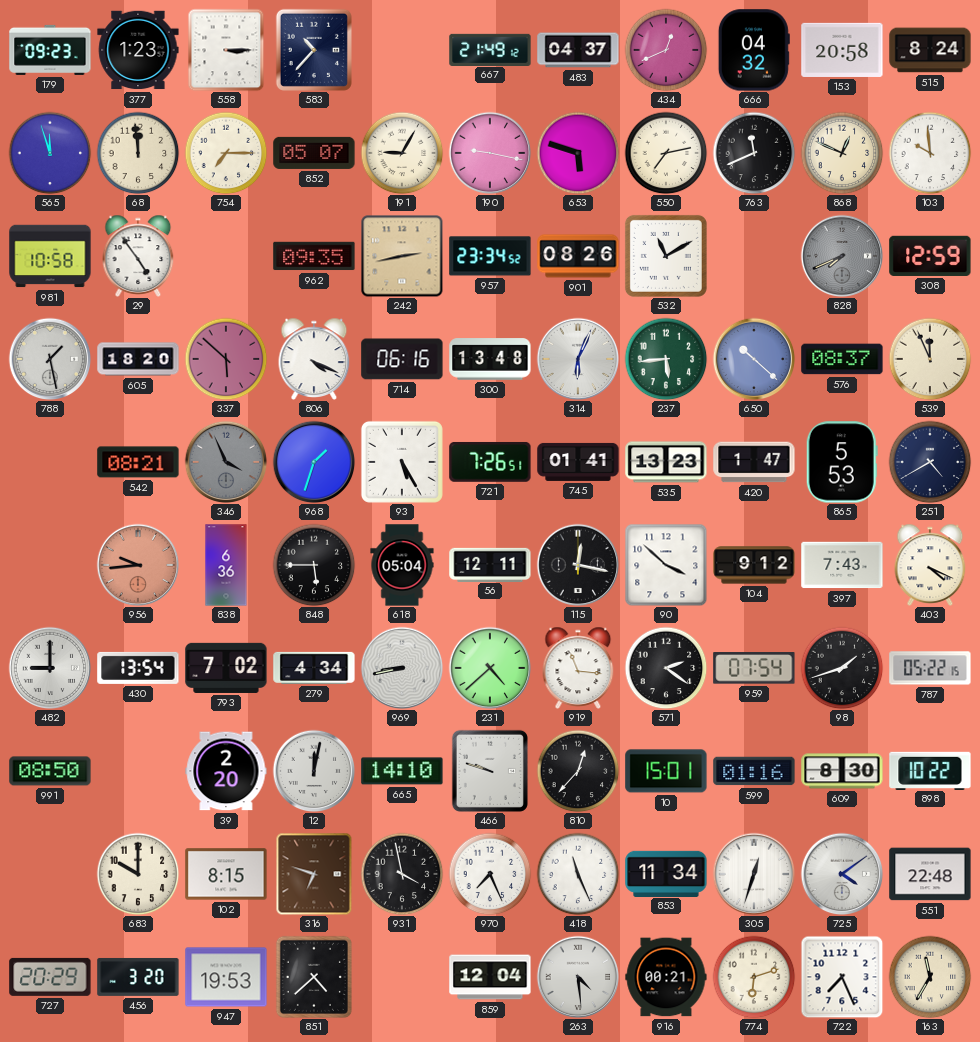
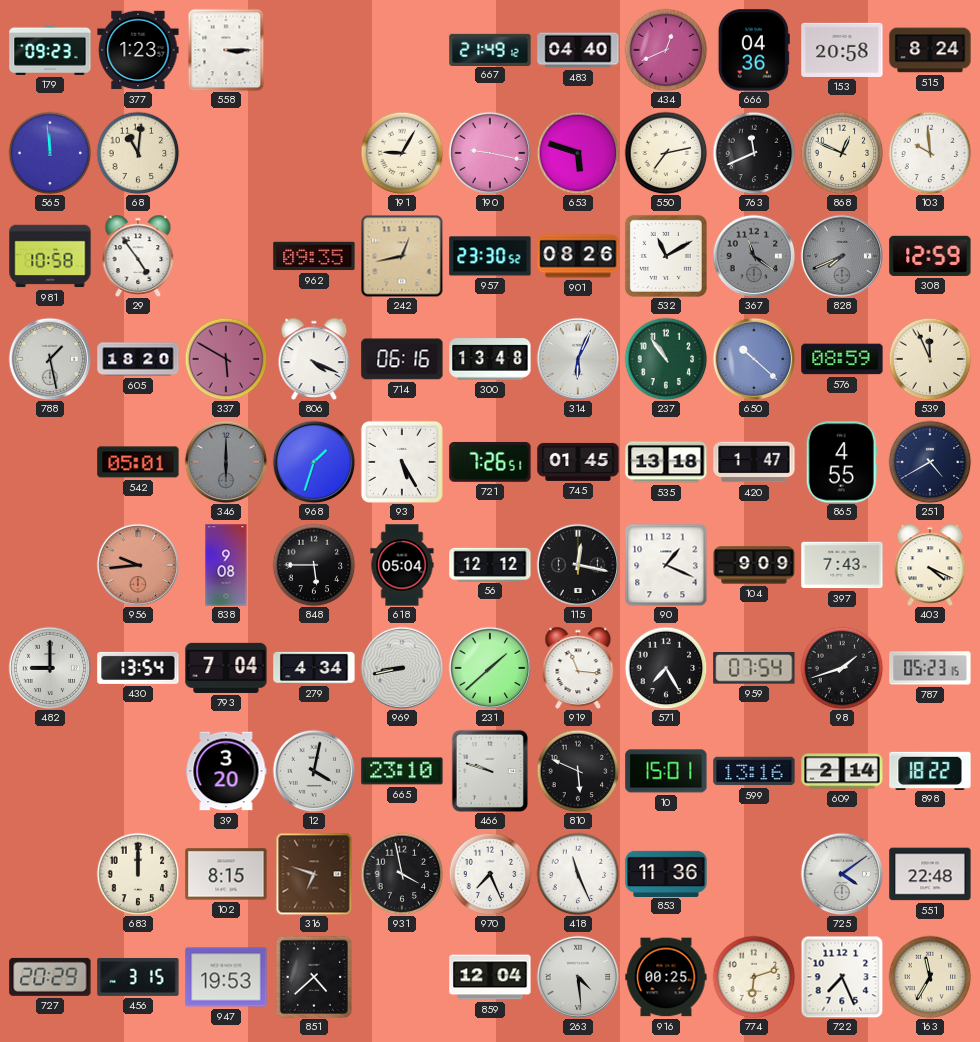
583: 10:37 -> none (314, 50)
483: 04:37 -> 04:40 (578, 50)
666: 04:32 -> 04:36 (754, 50)
565: 11:57 -> 11:59 (50, 153)
68: 11:59 -> 11:01 (138, 153)
754: 7:15 -> none (226, 153)
852: 05:07 -> none (314, 153)
242: 2:43 -> 12:43 (402, 256)
957: 23:34 -> 23:30 (490, 256)
367: none -> 11:21 (754, 256)
337: 5:52 -> 5:50 (226, 359)
237: 5:44 -> 10:54 (666, 359)
576: 08:37 -> 08:59 (842, 359)
542: 08:21 -> 05:01 (138, 462)
346: 3:56 -> 6:00 (226, 462)
745: 01:41 -> 01:45 (578, 462)
535: 13:23 -> 13:18 (666, 462)
865: 5:53 -> 4:55 (842, 462)
838: 6:36 -> 9:08 (226, 565)
56: 12:11 -> 12:12 (490, 564)
90: 3:52 -> 1:19 (666, 565)
104: 9:12 -> 9:09 (754, 565)
793: 7:02 -> 7:04 (226, 668)
231: 4:38 -> 1:38 (490, 668)
571: 2:21 -> 7:25 (666, 668)
787: 05:22 -> 05:23 (930, 668)
991: 08:50 -> none (50, 771)
39: 2:20 -> 3:20 (226, 771)
12: 12:02 -> 4:02 (314, 771)
665: 14:10 -> 23:10 (402, 771)
810: 12:37 -> 5:49 (578, 771)
599: 01:16 -> 13:16 (754, 771)
609: 8:30 -> 2:14 (842, 771)
898: 10:22 -> 18:22 (930, 770)
683: 10:00 -> 12:00 (138, 874)
853: 11:34 -> 11:36 (666, 873)
305: 12:33 -> none (754, 874)
456: 3:20 -> 3:15 (138, 977)
916: 00:21 -> 00:25 (666, 977)
